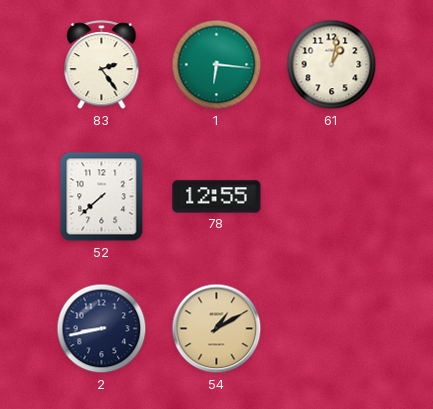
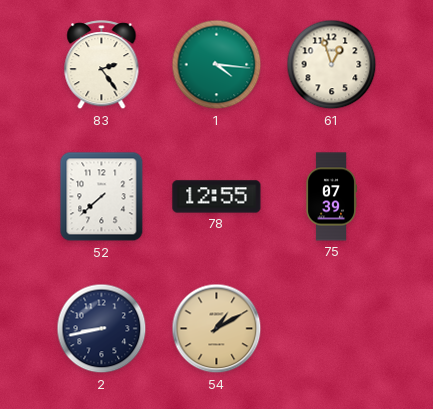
1: 6:16 -> 4:16 (217, 65)
61: 1:02 -> 12:57 (332, 65)
75: none -> 07:39 (331, 197)
